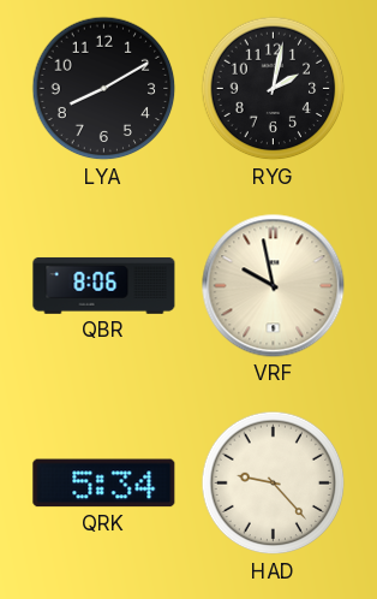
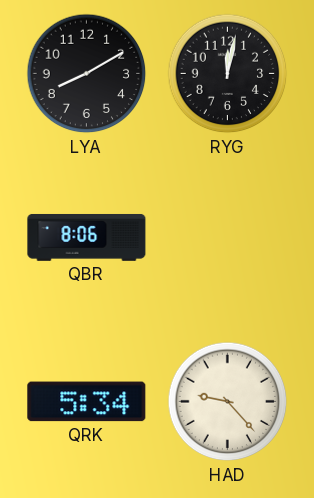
RYG: 2:02 -> 12:02 (228, 74)
VRF: 9:58 -> none (274, 286)
